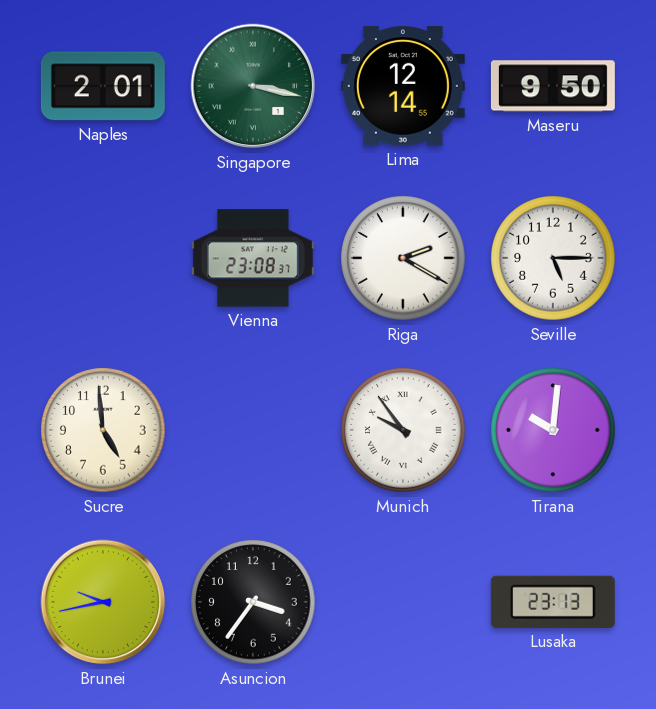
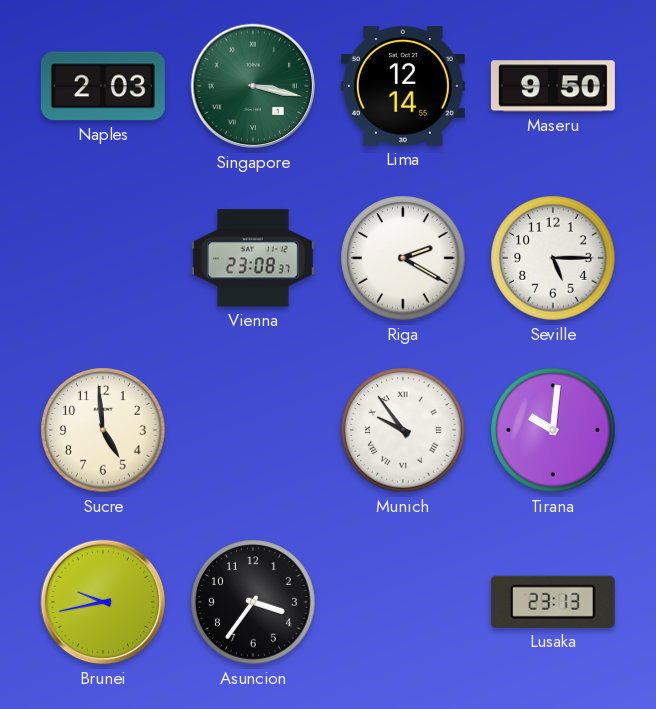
Naples: 2:01 -> 2:03 (103, 86)
